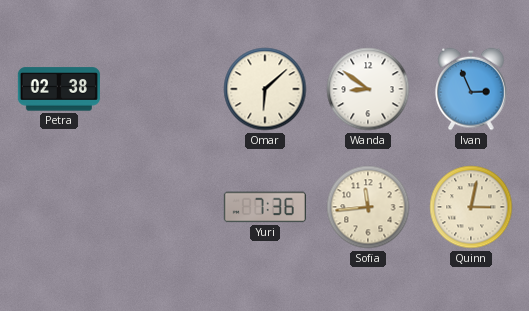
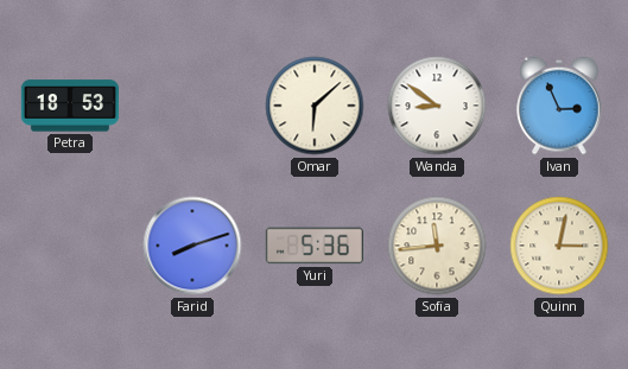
Petra: 02:38 -> 18:53 (70, 106)
Farid: none -> 8:12 (192, 246)
Yuri: 7:36 -> 5:36 (315, 246)
